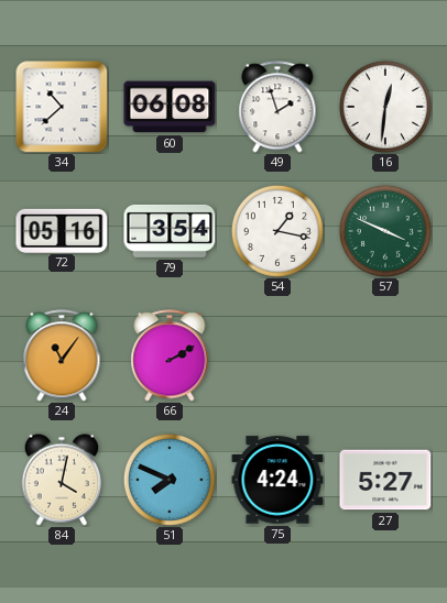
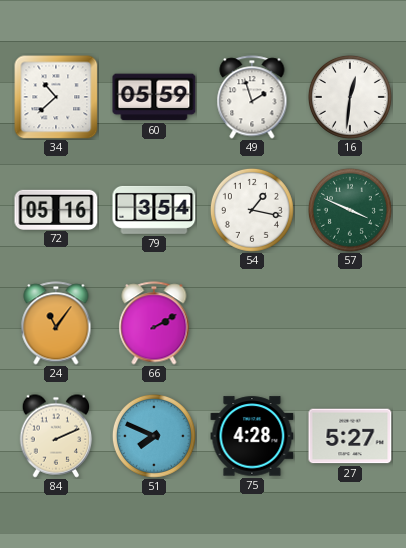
60: 06:08 -> 05:59 (154, 97)
84: 4:02 -> 2:11 (56, 436)
75: 4:24 -> 4:28 (252, 436)
